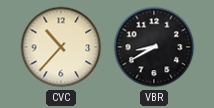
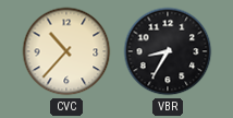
VBR: 8:40 -> 8:35 (168, 51)
